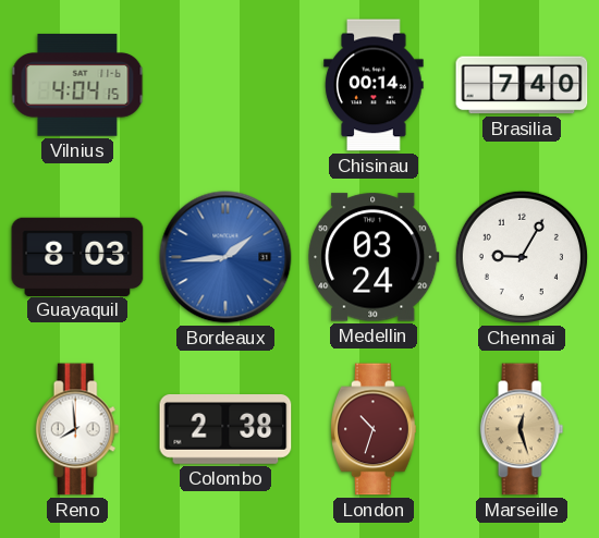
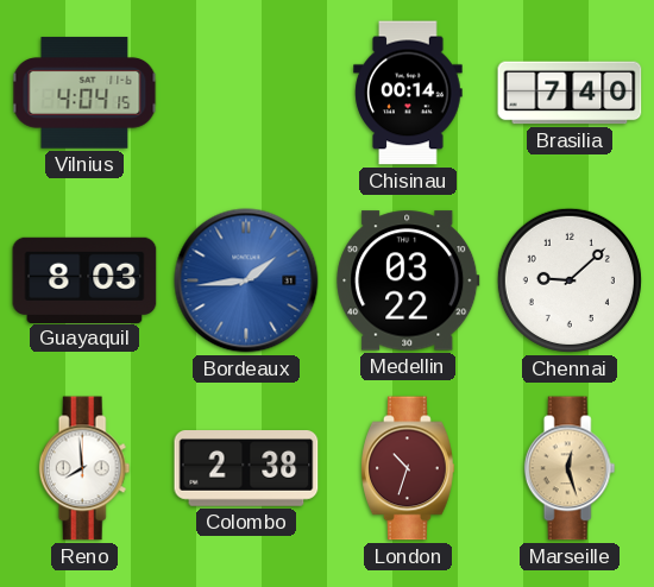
Medellin: 03:24 -> 03:22 (408, 280)
Chennai: 9:05 -> 9:08 (570, 280)
